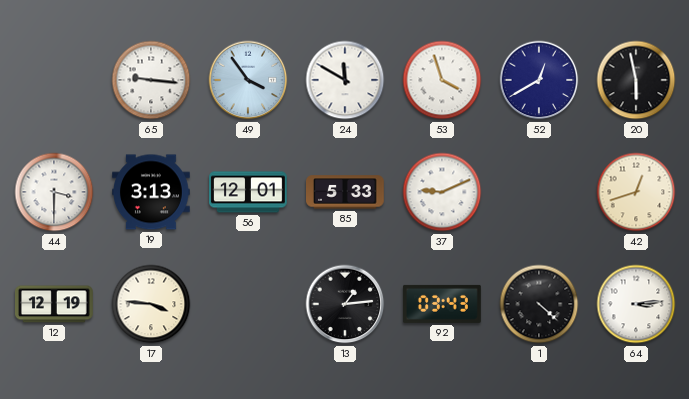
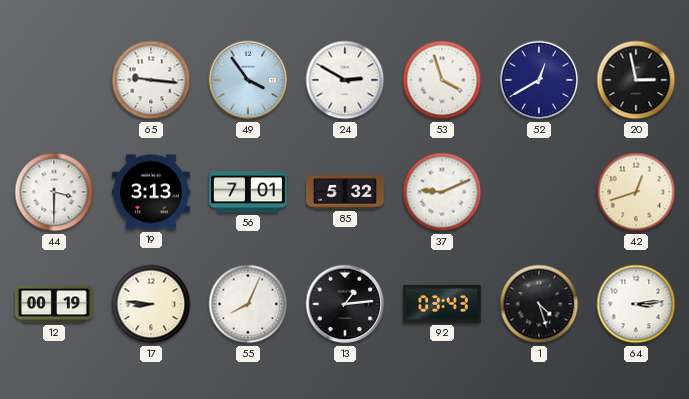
24: 11:50 -> 2:50 (345, 80)
20: 5:58 -> 2:58 (636, 80)
56: 12:01 -> 7:01 (249, 192)
85: 5:33 -> 5:32 (346, 192)
12: 12:19 -> 00:19 (55, 304)
17: 3:46 -> 8:46 (151, 304)
55: none -> 8:04 (248, 304)
1: 4:22 -> 4:27 (539, 304)
